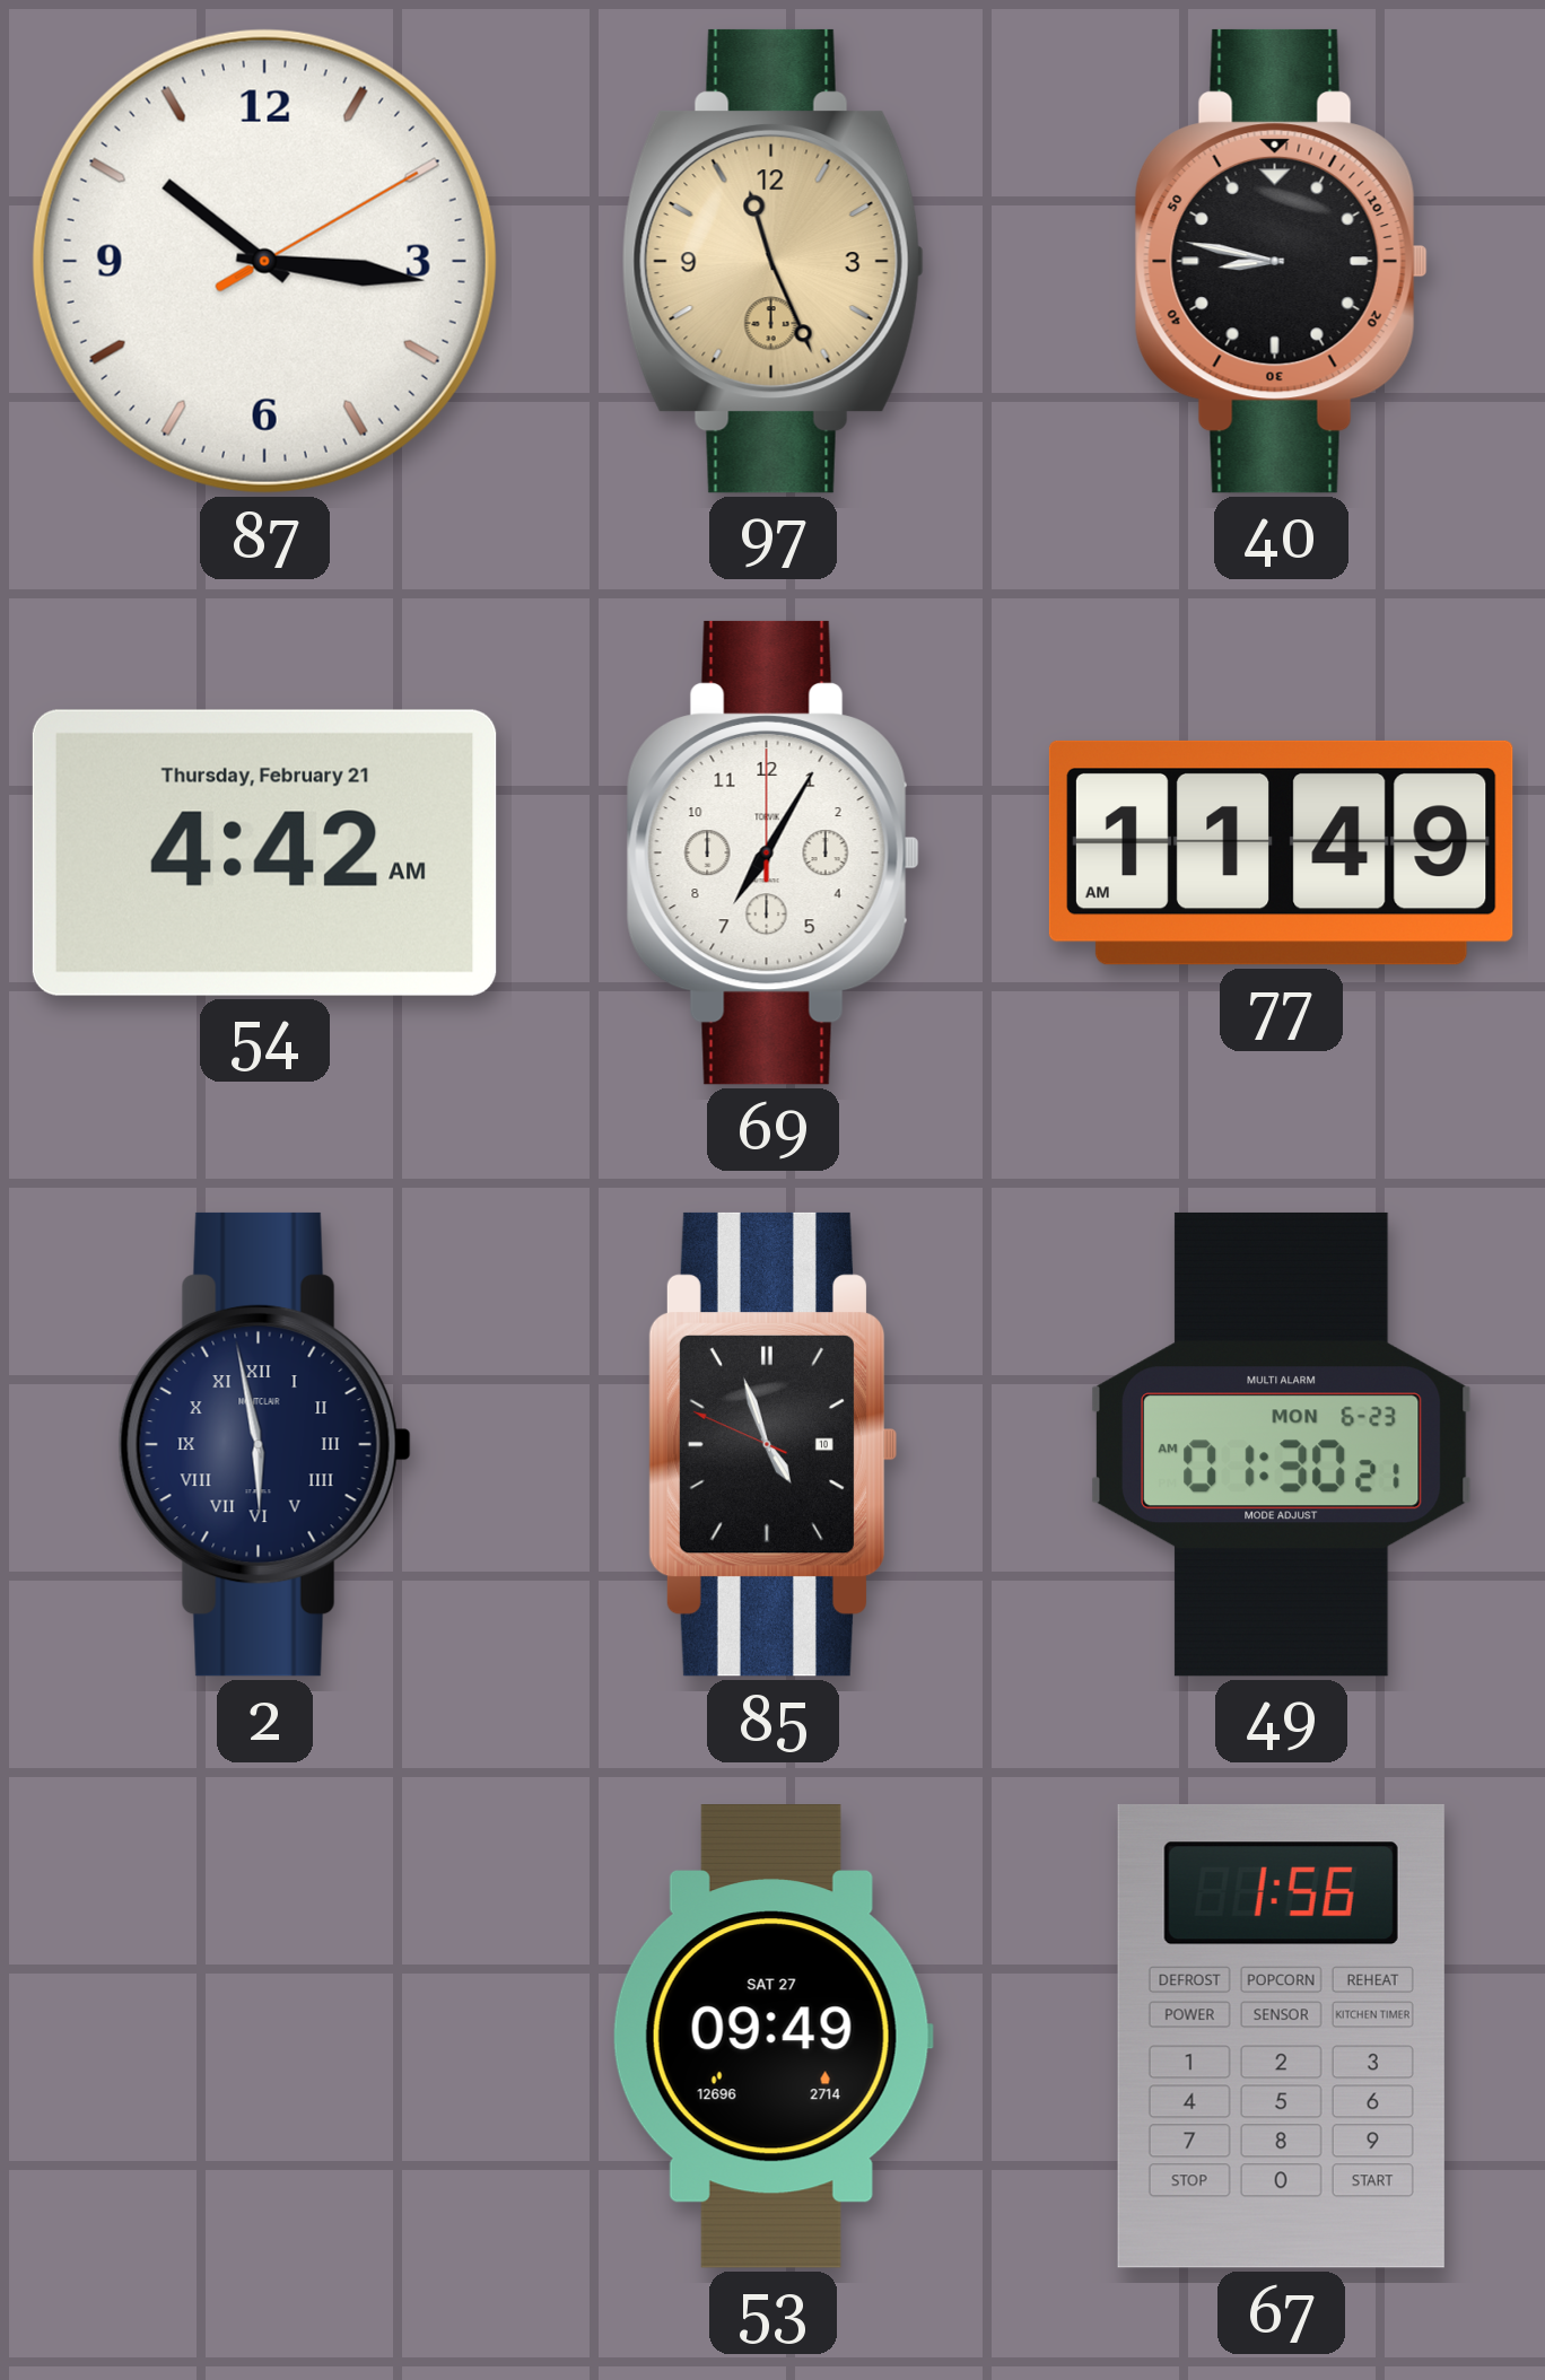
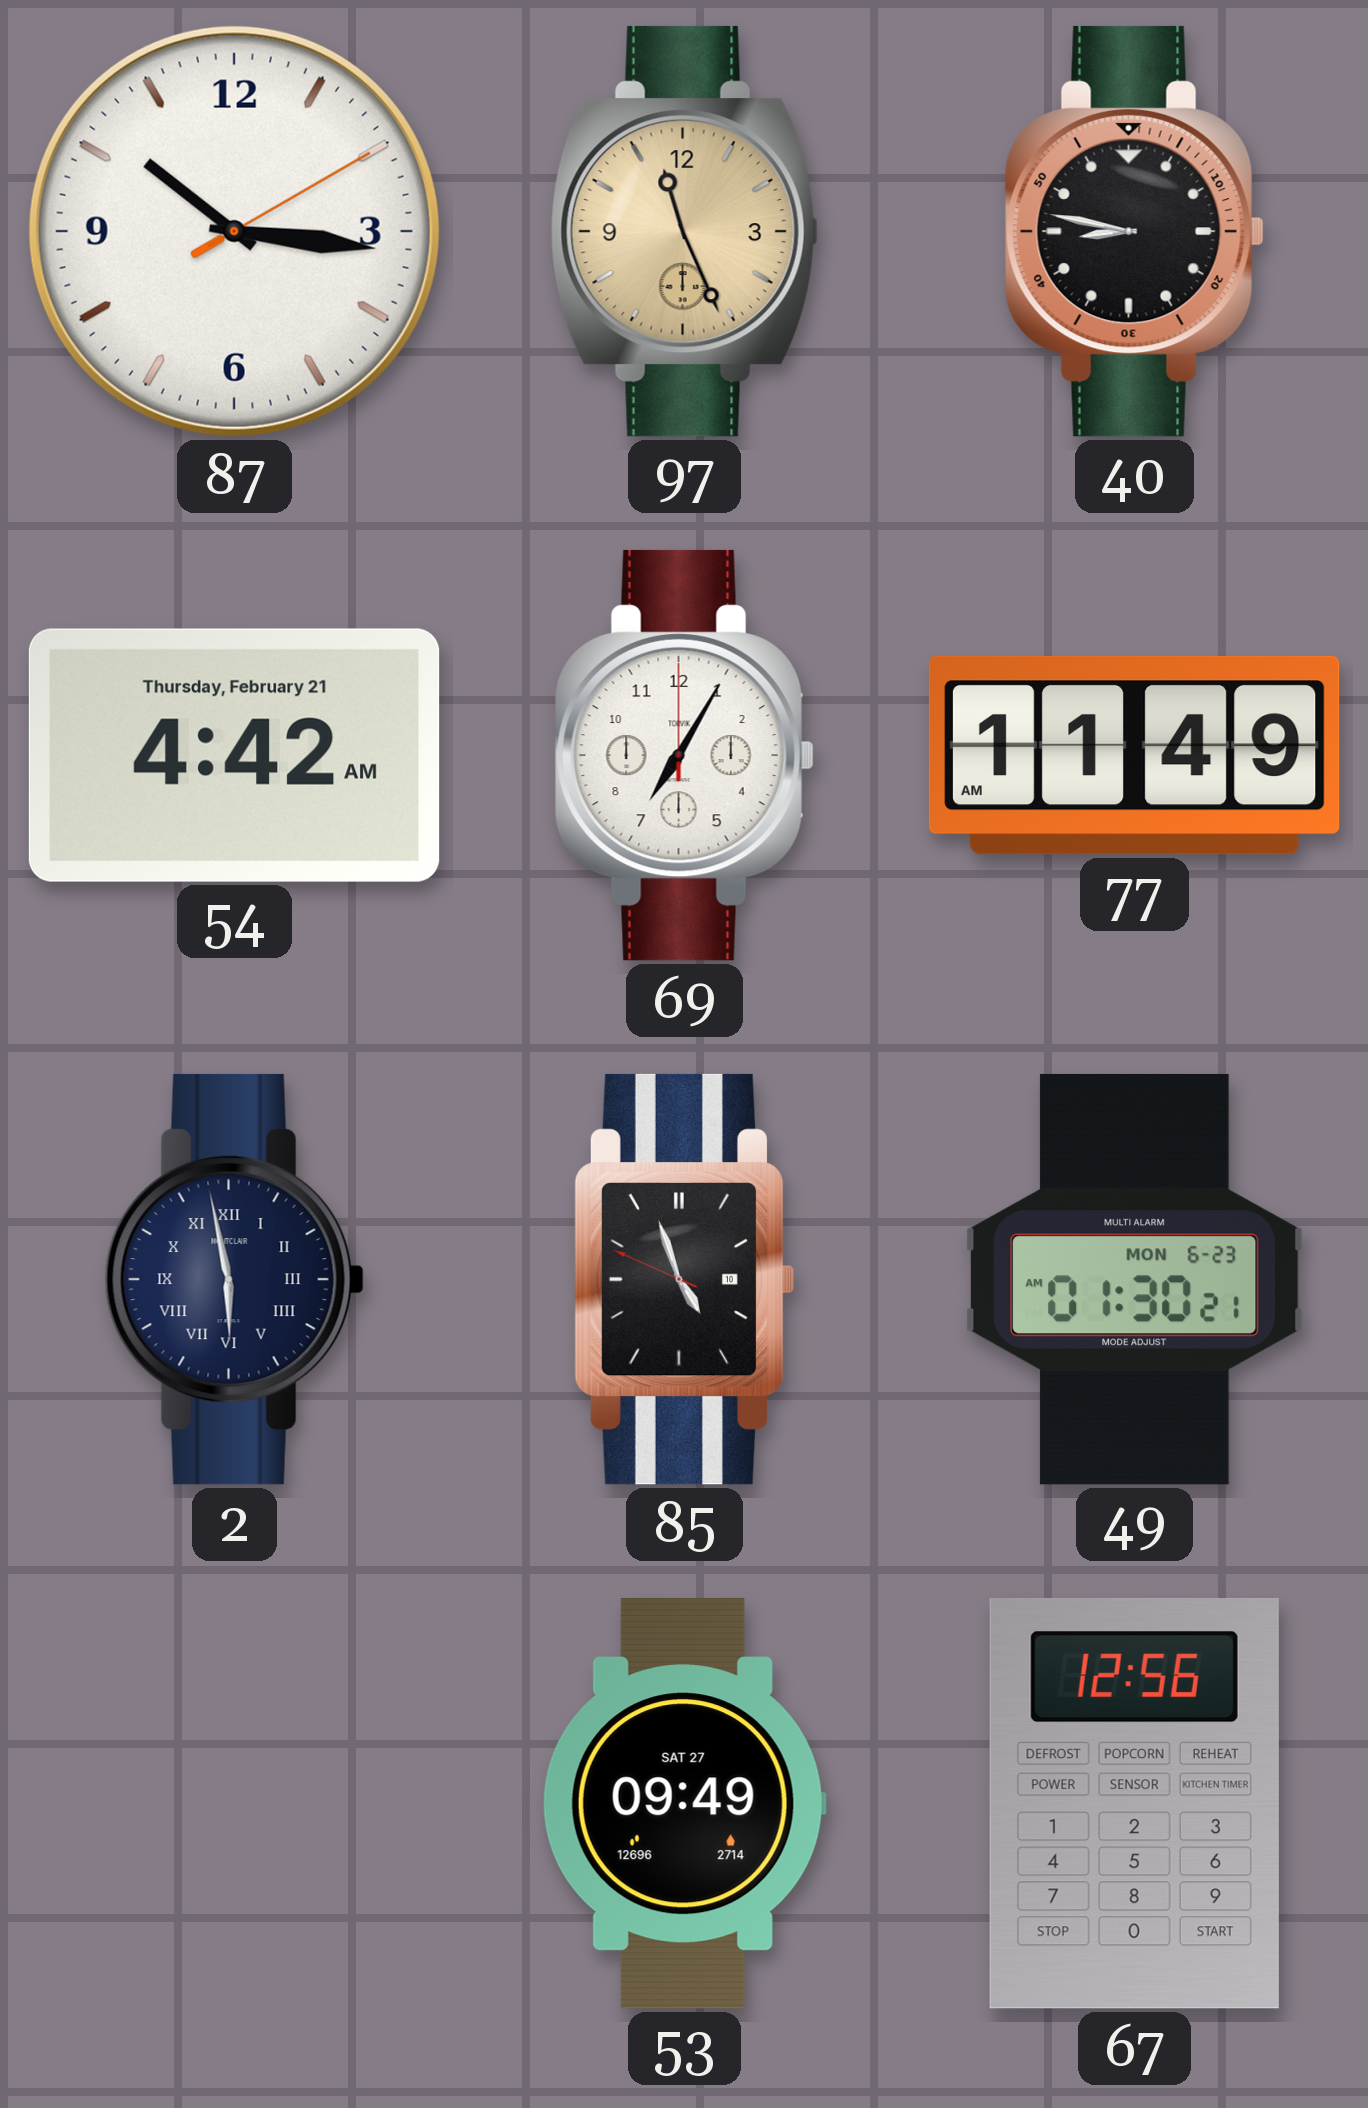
67: 1:56 -> 12:56 (1134, 1803)
